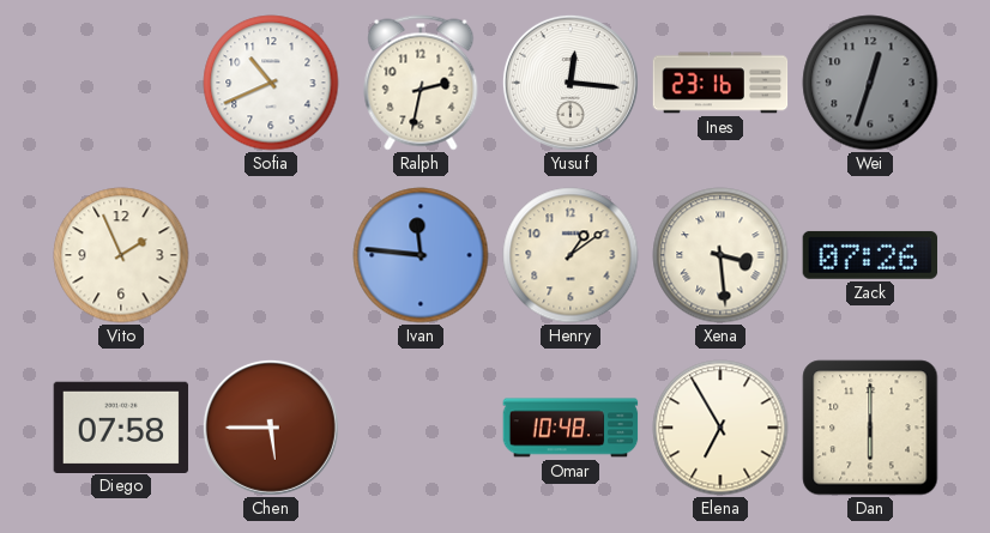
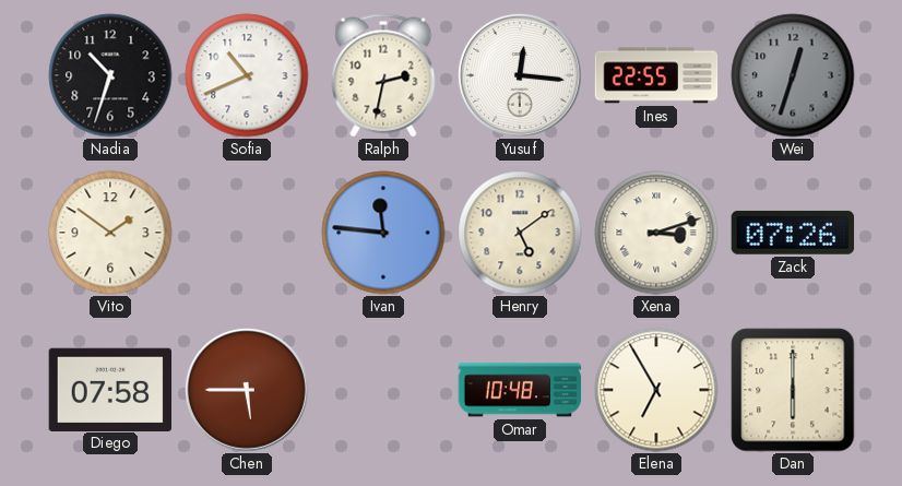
Nadia: none -> 10:33 (110, 75)
Ines: 23:16 -> 22:55 (656, 75)
Vito: 1:56 -> 1:51 (110, 233)
Henry: 1:09 -> 5:09 (520, 233)
Xena: 3:29 -> 3:12 (656, 233)
